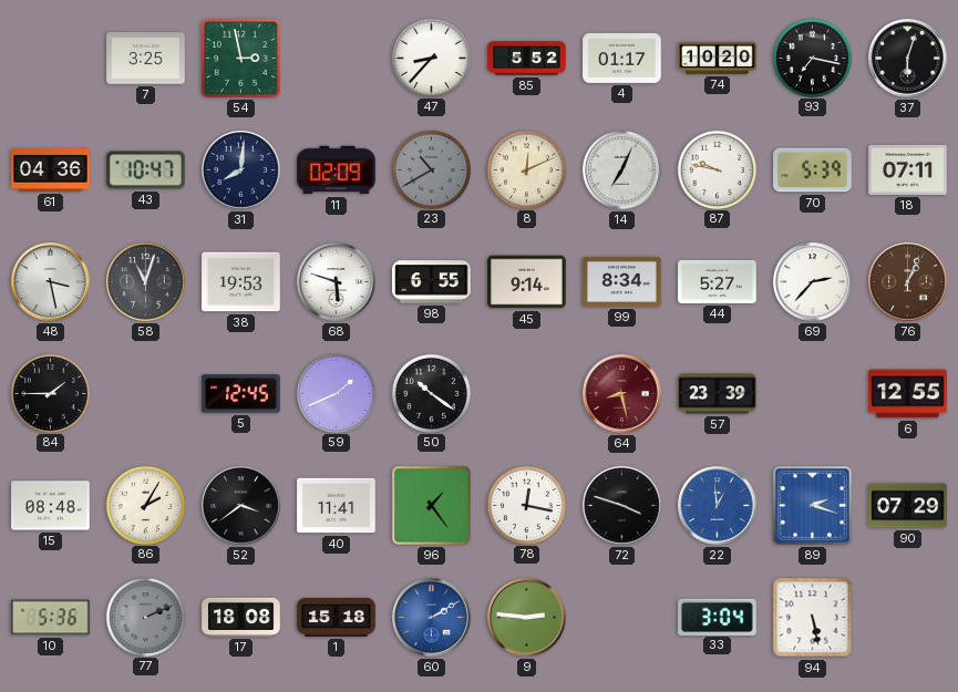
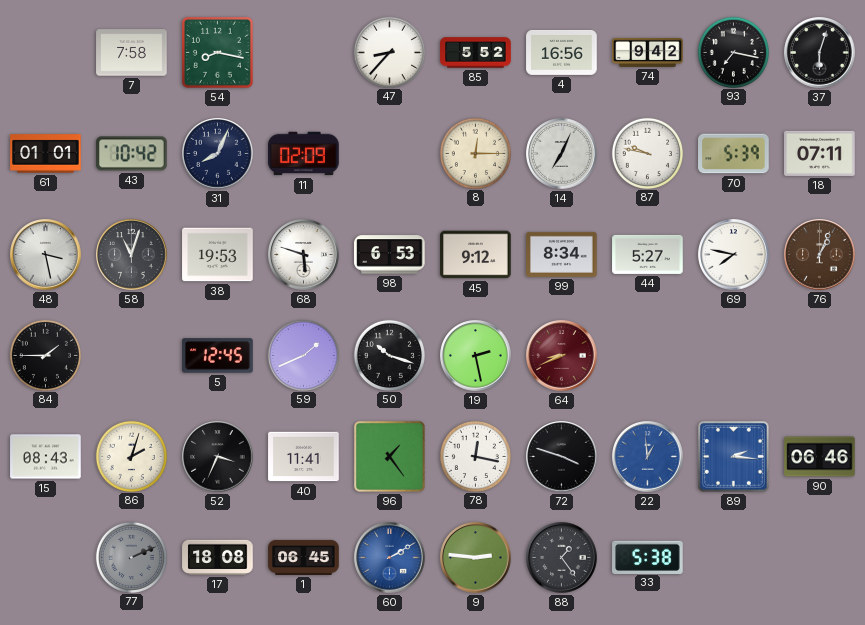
7: 3:25 -> 7:58 (132, 53)
54: 2:58 -> 8:17 (218, 53)
4: 01:17 -> 16:56 (562, 52)
74: 10:20 -> 9:42 (648, 52)
61: 04:36 -> 01:01 (46, 154)
43: 10:47 -> 10:42 (132, 154)
31: 8:01 -> 8:04 (218, 154)
23: 10:40 -> none (431, 169)
8: 12:11 -> 12:15 (475, 153)
98: 6:55 -> 6:53 (390, 255)
45: 9:14 -> 9:12 (476, 255)
69: 2:37 -> 7:47 (734, 255)
50: 10:21 -> 10:18 (389, 355)
19: none -> 2:28 (476, 356)
64: 8:28 -> 8:41 (562, 356)
57: 23:39 -> none (718, 394)
6: 12:55 -> none (908, 394)
15: 08:48 -> 08:43 (46, 457)
86: 2:05 -> 2:03 (131, 456)
52: 3:39 -> 3:34 (218, 457)
89: 2:18 -> 2:16 (733, 456)
90: 07:29 -> 06:46 (820, 457)
10: 5:36 -> none (51, 618)
1: 15:18 -> 06:45 (304, 557)
88: none -> 1:24 (562, 558)
33: 3:04 -> 5:38 (648, 557)
94: 5:28 -> none (813, 618)
